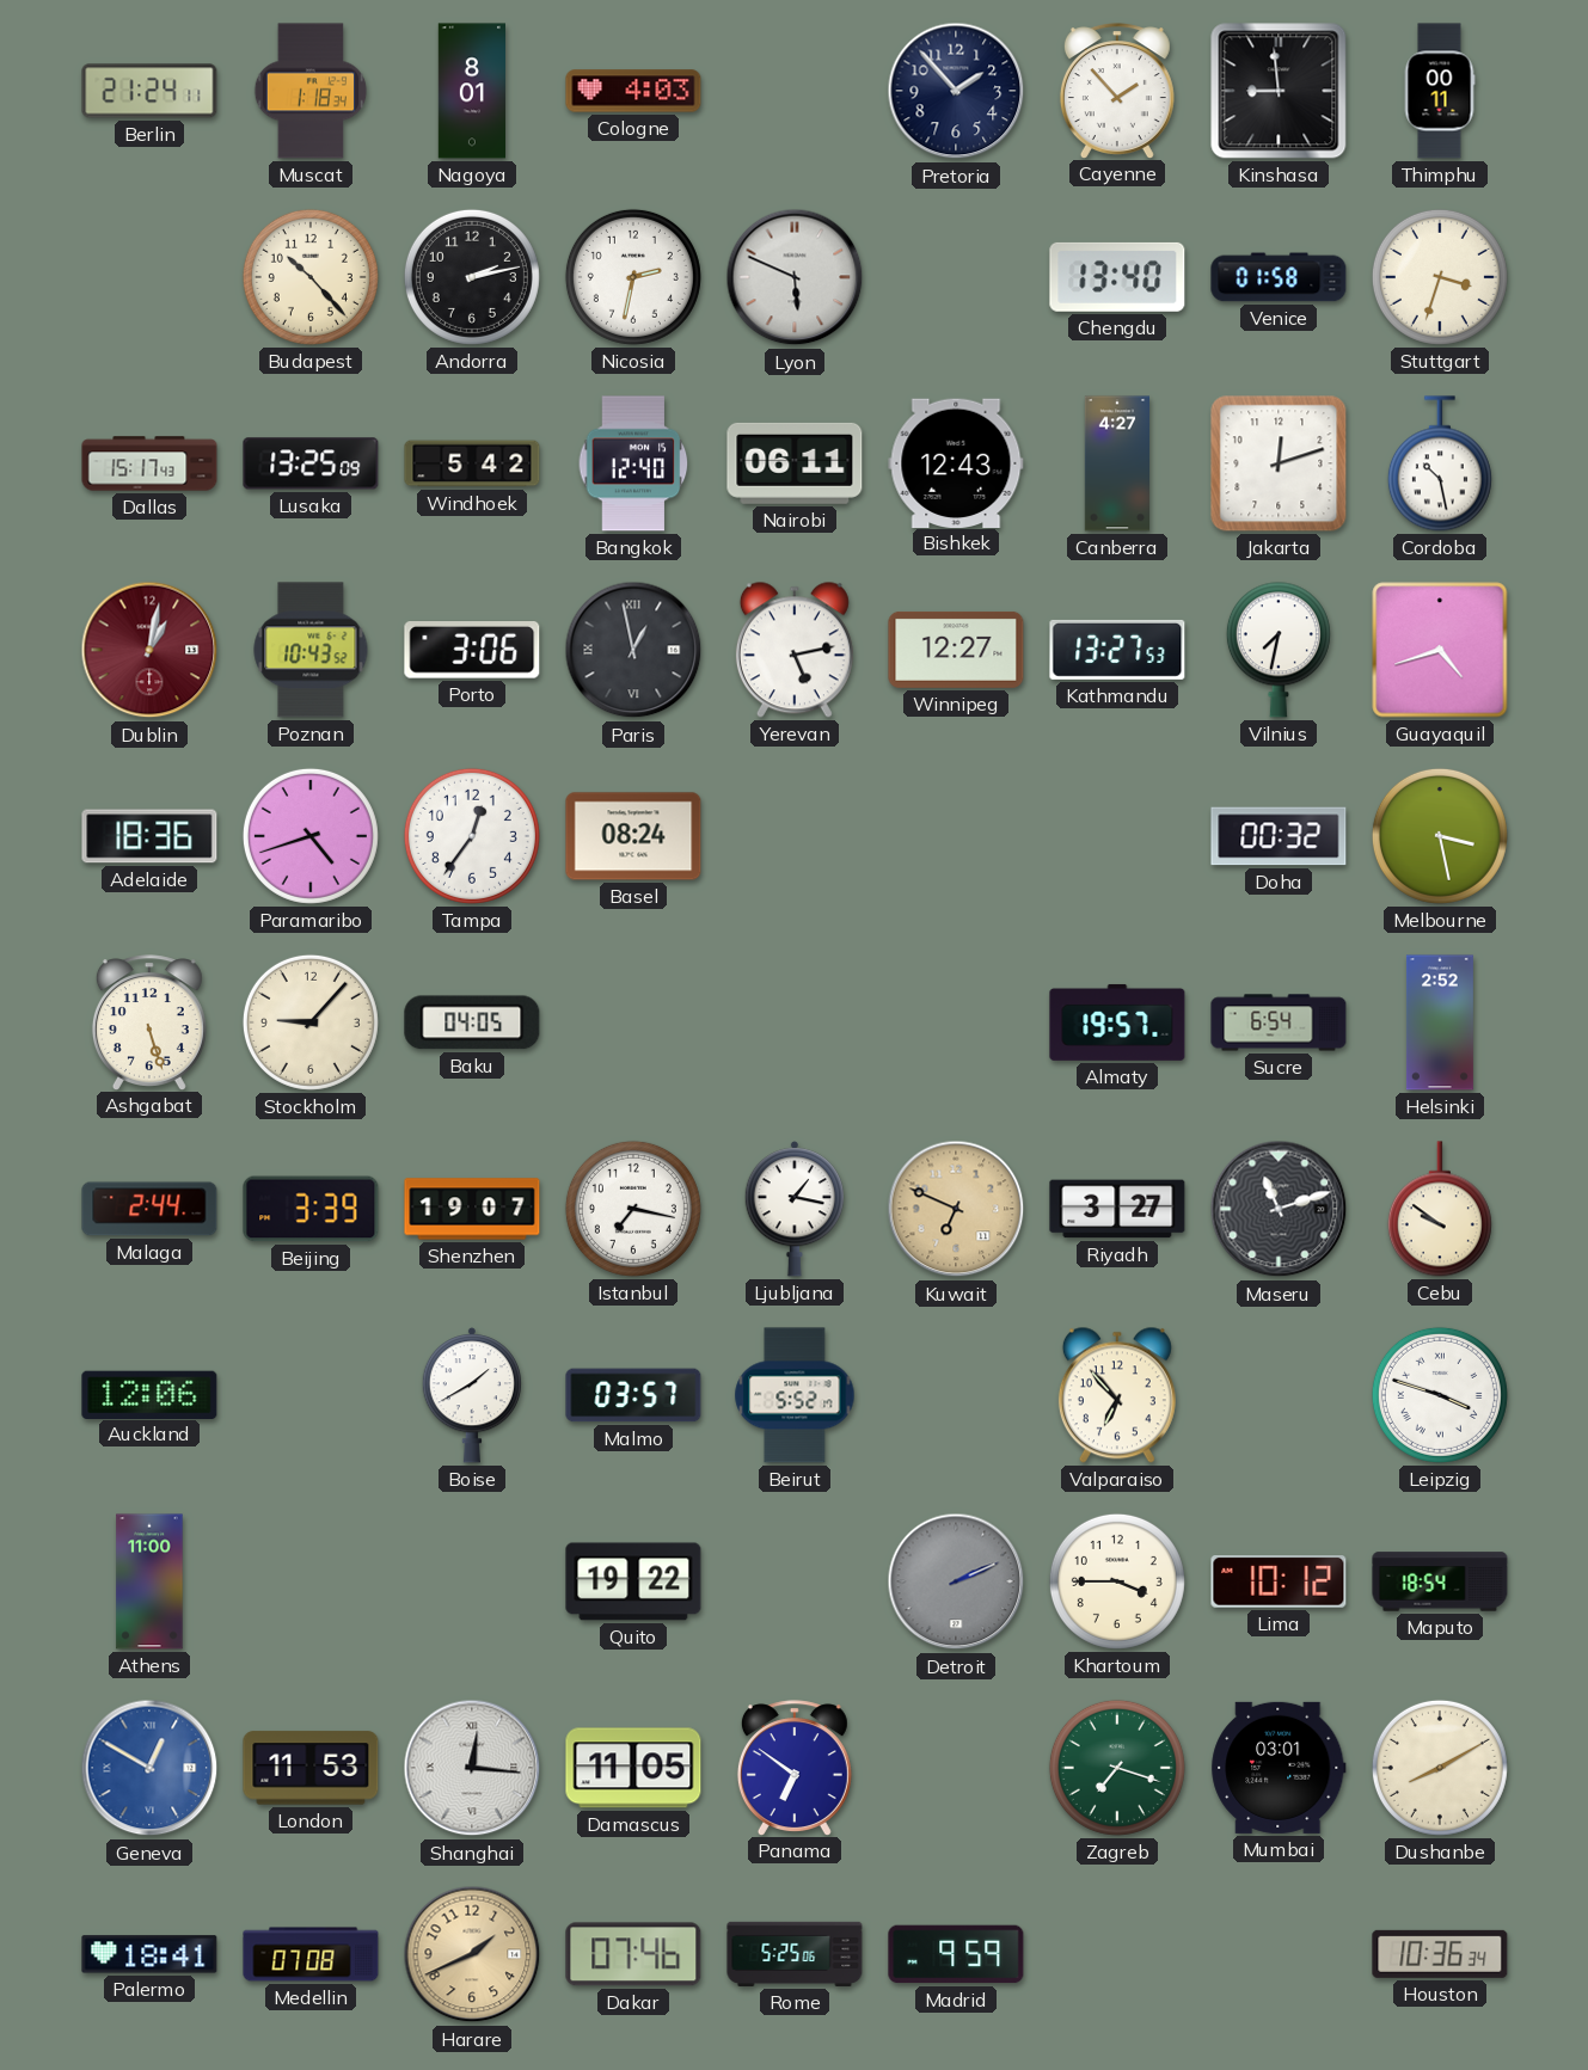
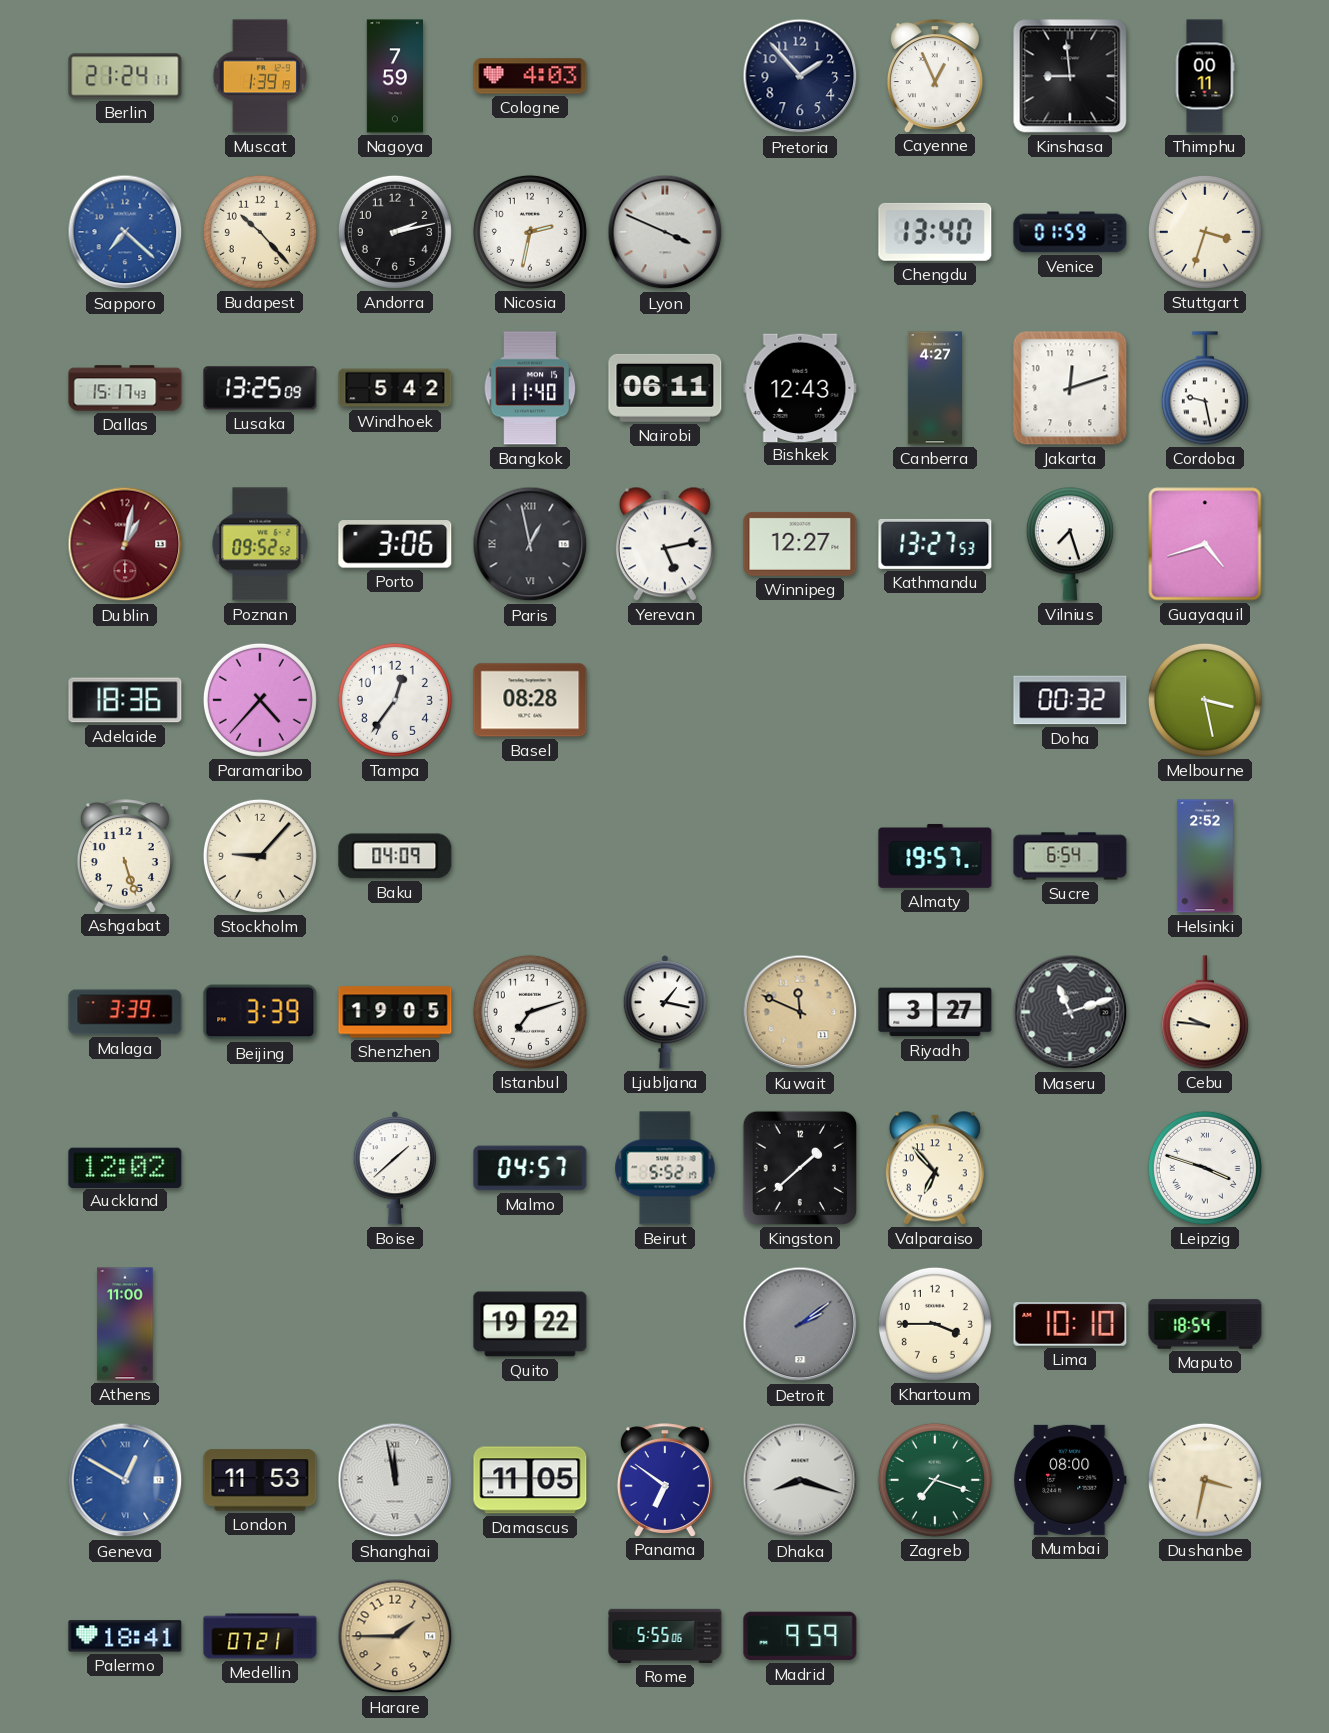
Muscat: 1:18 -> 1:39 (260, 76)
Nagoya: 8:01 -> 7:59 (394, 76)
Cayenne: 1:53 -> 12:56 (935, 76)
Sapporo: none -> 7:22 (125, 232)
Lyon: 5:49 -> 3:49 (665, 232)
Venice: 01:58 -> 01:59 (1070, 232)
Bangkok: 12:40 -> 11:40 (530, 388)
Cordoba: 10:28 -> 9:28 (1205, 388)
Poznan: 10:43 -> 09:52 (260, 544)
Vilnius: 7:32 -> 7:27 (1070, 544)
Paramaribo: 4:42 -> 4:37 (260, 700)
Basel: 08:24 -> 08:28 (530, 700)
Baku: 04:05 -> 04:09 (395, 856)
Malaga: 2:44 -> 3:39 (125, 1012)
Shenzhen: 19:07 -> 19:05 (395, 1012)
Istanbul: 7:17 -> 7:12 (530, 1012)
Kuwait: 6:49 -> 11:49 (800, 1012)
Cebu: 9:51 -> 9:46 (1205, 1012)
Auckland: 12:06 -> 12:02 (125, 1167)
Boise: 1:40 -> 1:38 (394, 1168)
Malmo: 03:57 -> 04:57 (530, 1168)
Kingston: none -> 1:38 (800, 1168)
Detroit: 2:11 -> 2:09 (800, 1324)
Lima: 10:12 -> 10:10 (1070, 1324)
Shanghai: 12:16 -> 11:58 (395, 1480)
Dhaka: none -> 8:18 (800, 1480)
Mumbai: 03:01 -> 08:00 (1070, 1480)
Dushanbe: 8:10 -> 3:32 (1205, 1480)
Medellin: 07:08 -> 07:21 (260, 1636)
Harare: 1:41 -> 1:45 (395, 1636)
Dakar: 07:46 -> none (633, 1954)
Rome: 5:25 -> 5:55 (665, 1636)
Houston: 10:36 -> none (1440, 1954)
